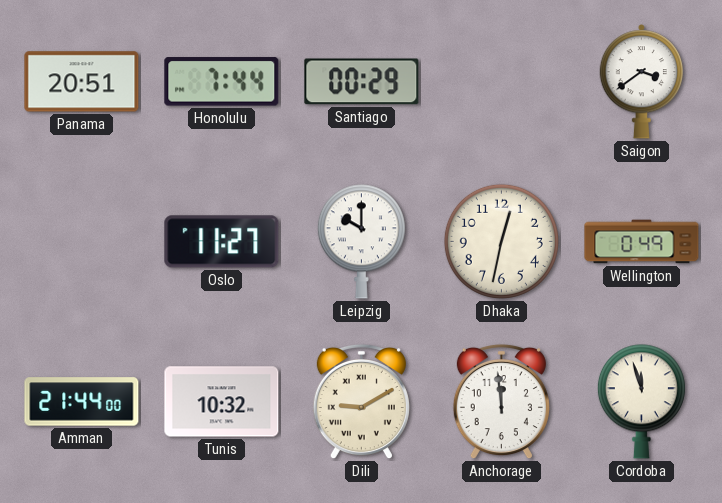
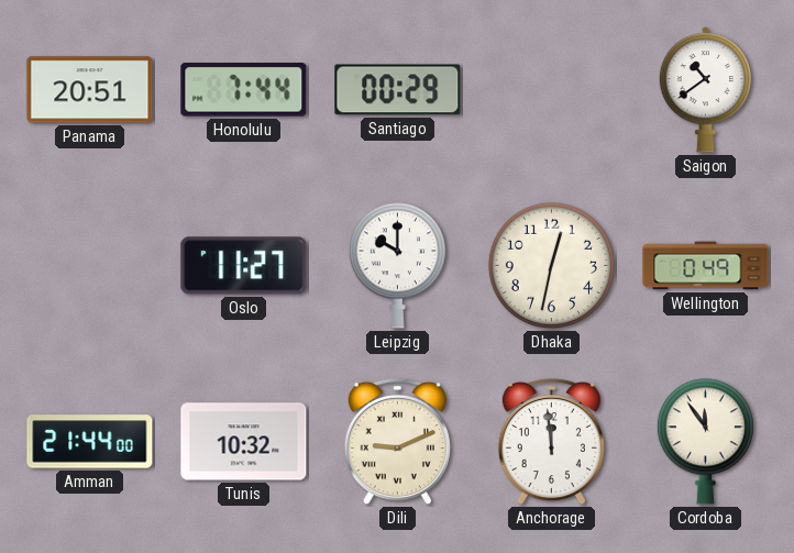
Saigon: 3:39 -> 10:39 (706, 90)
Dili: 9:10 -> 9:11 (397, 442)
Cordoba: 11:57 -> 11:54 (705, 442)
